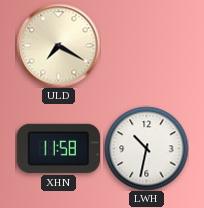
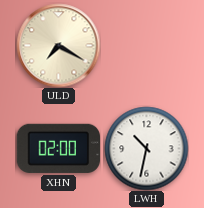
XHN: 11:58 -> 02:00 (58, 148)
